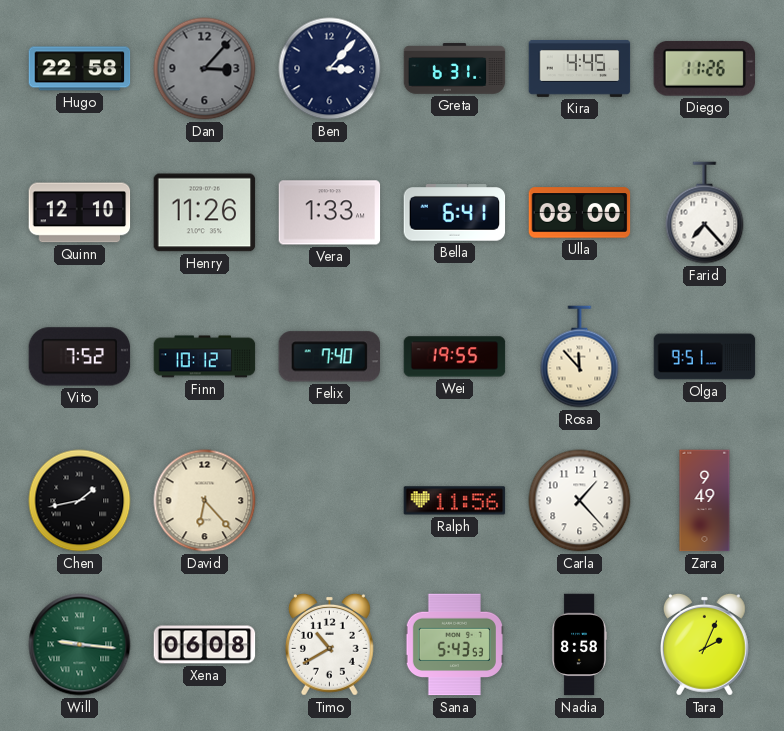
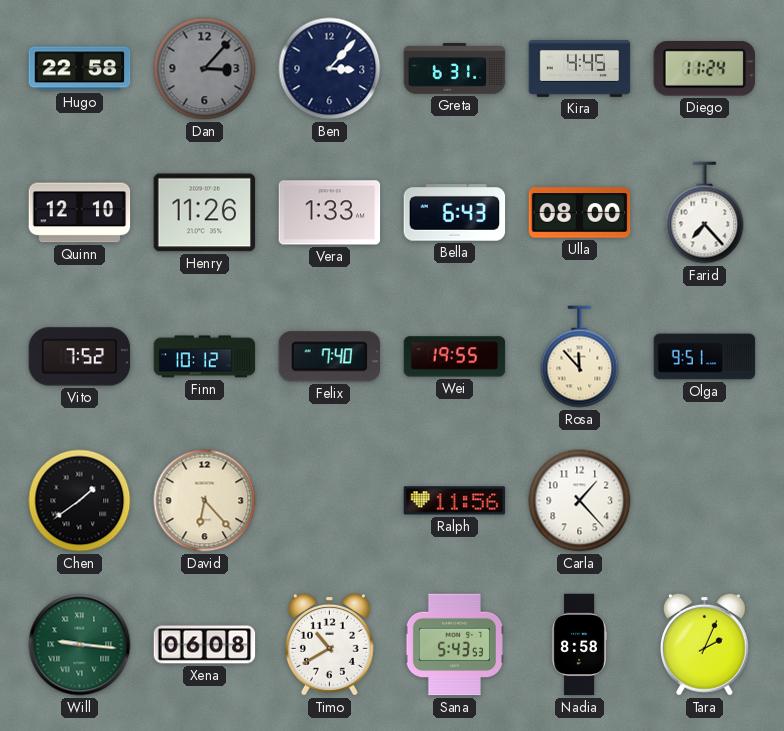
Diego: 11:26 -> 11:24 (704, 68)
Bella: 6:41 -> 6:43 (455, 213)
Chen: 1:43 -> 1:39 (80, 501)
Zara: 9:49 -> none (705, 501)
